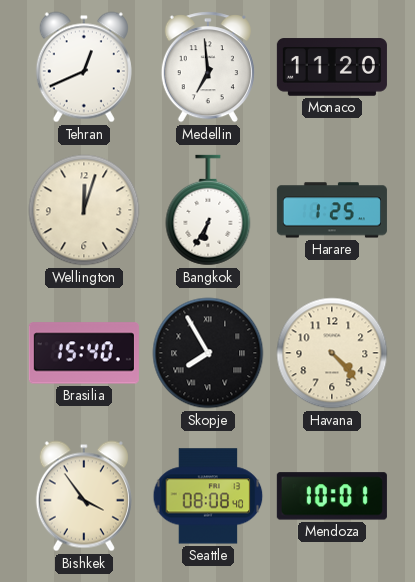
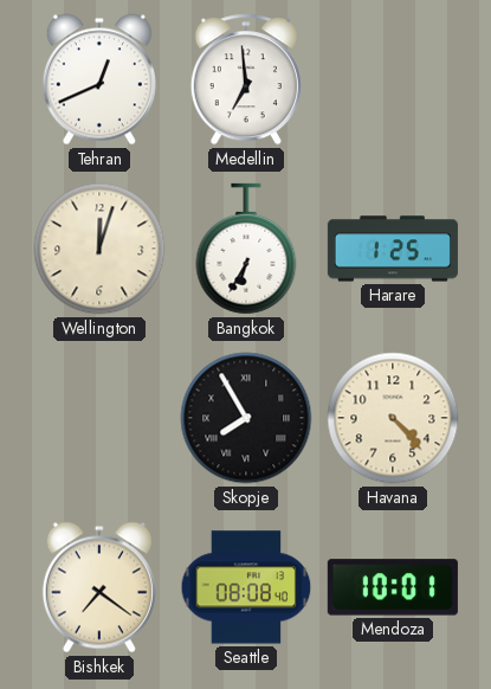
Monaco: 11:20 -> none (332, 67)
Brasilia: 15:40 -> none (84, 353)
Bishkek: 3:54 -> 7:21 (99, 587)
